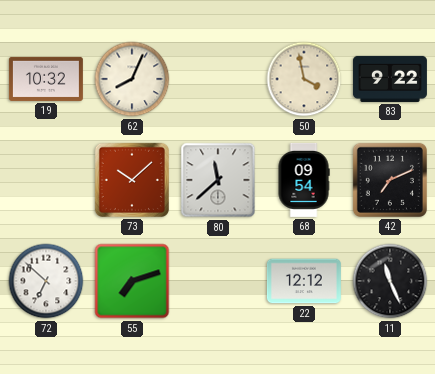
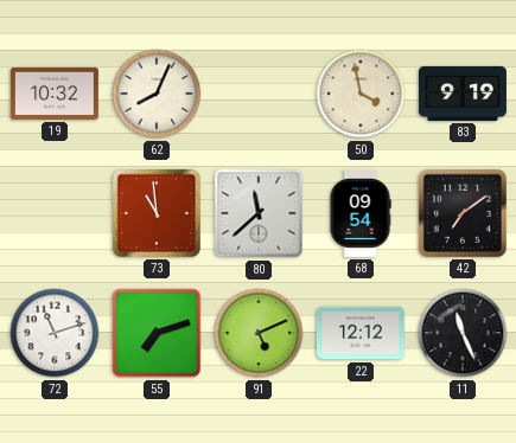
83: 9:22 -> 9:19 (463, 94)
73: 10:08 -> 10:59 (157, 213)
42: 7:11 -> 7:09 (463, 213)
72: 6:52 -> 11:12 (55, 333)
91: none -> 5:11 (259, 333)
